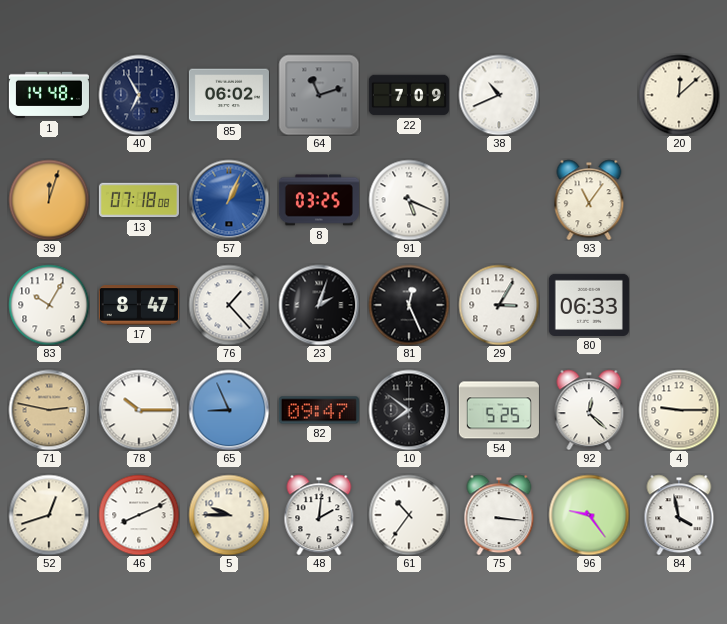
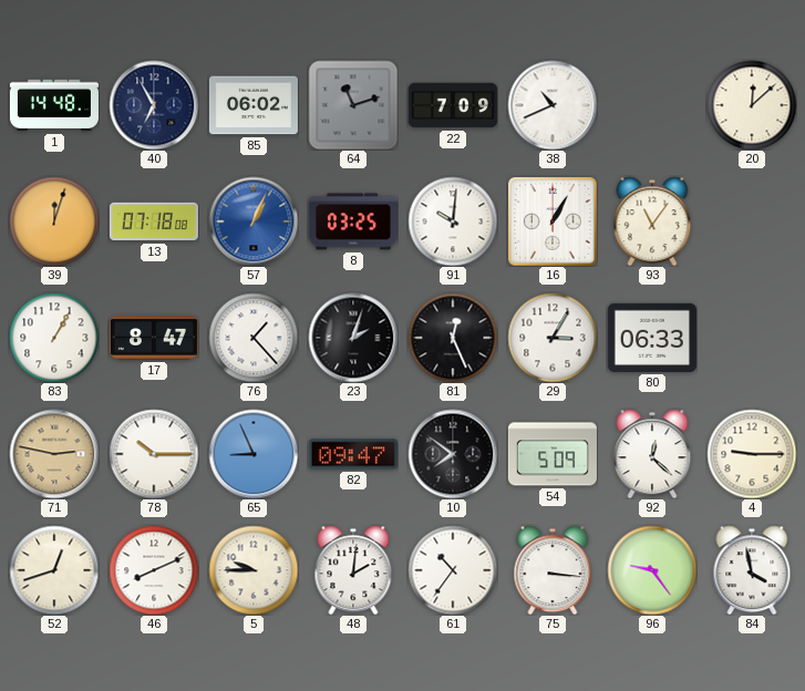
91: 5:19 -> 10:01 (453, 221)
16: none -> 1:05 (553, 221)
83: 10:05 -> 1:05 (54, 338)
54: 5:25 -> 5:09 (553, 454)
